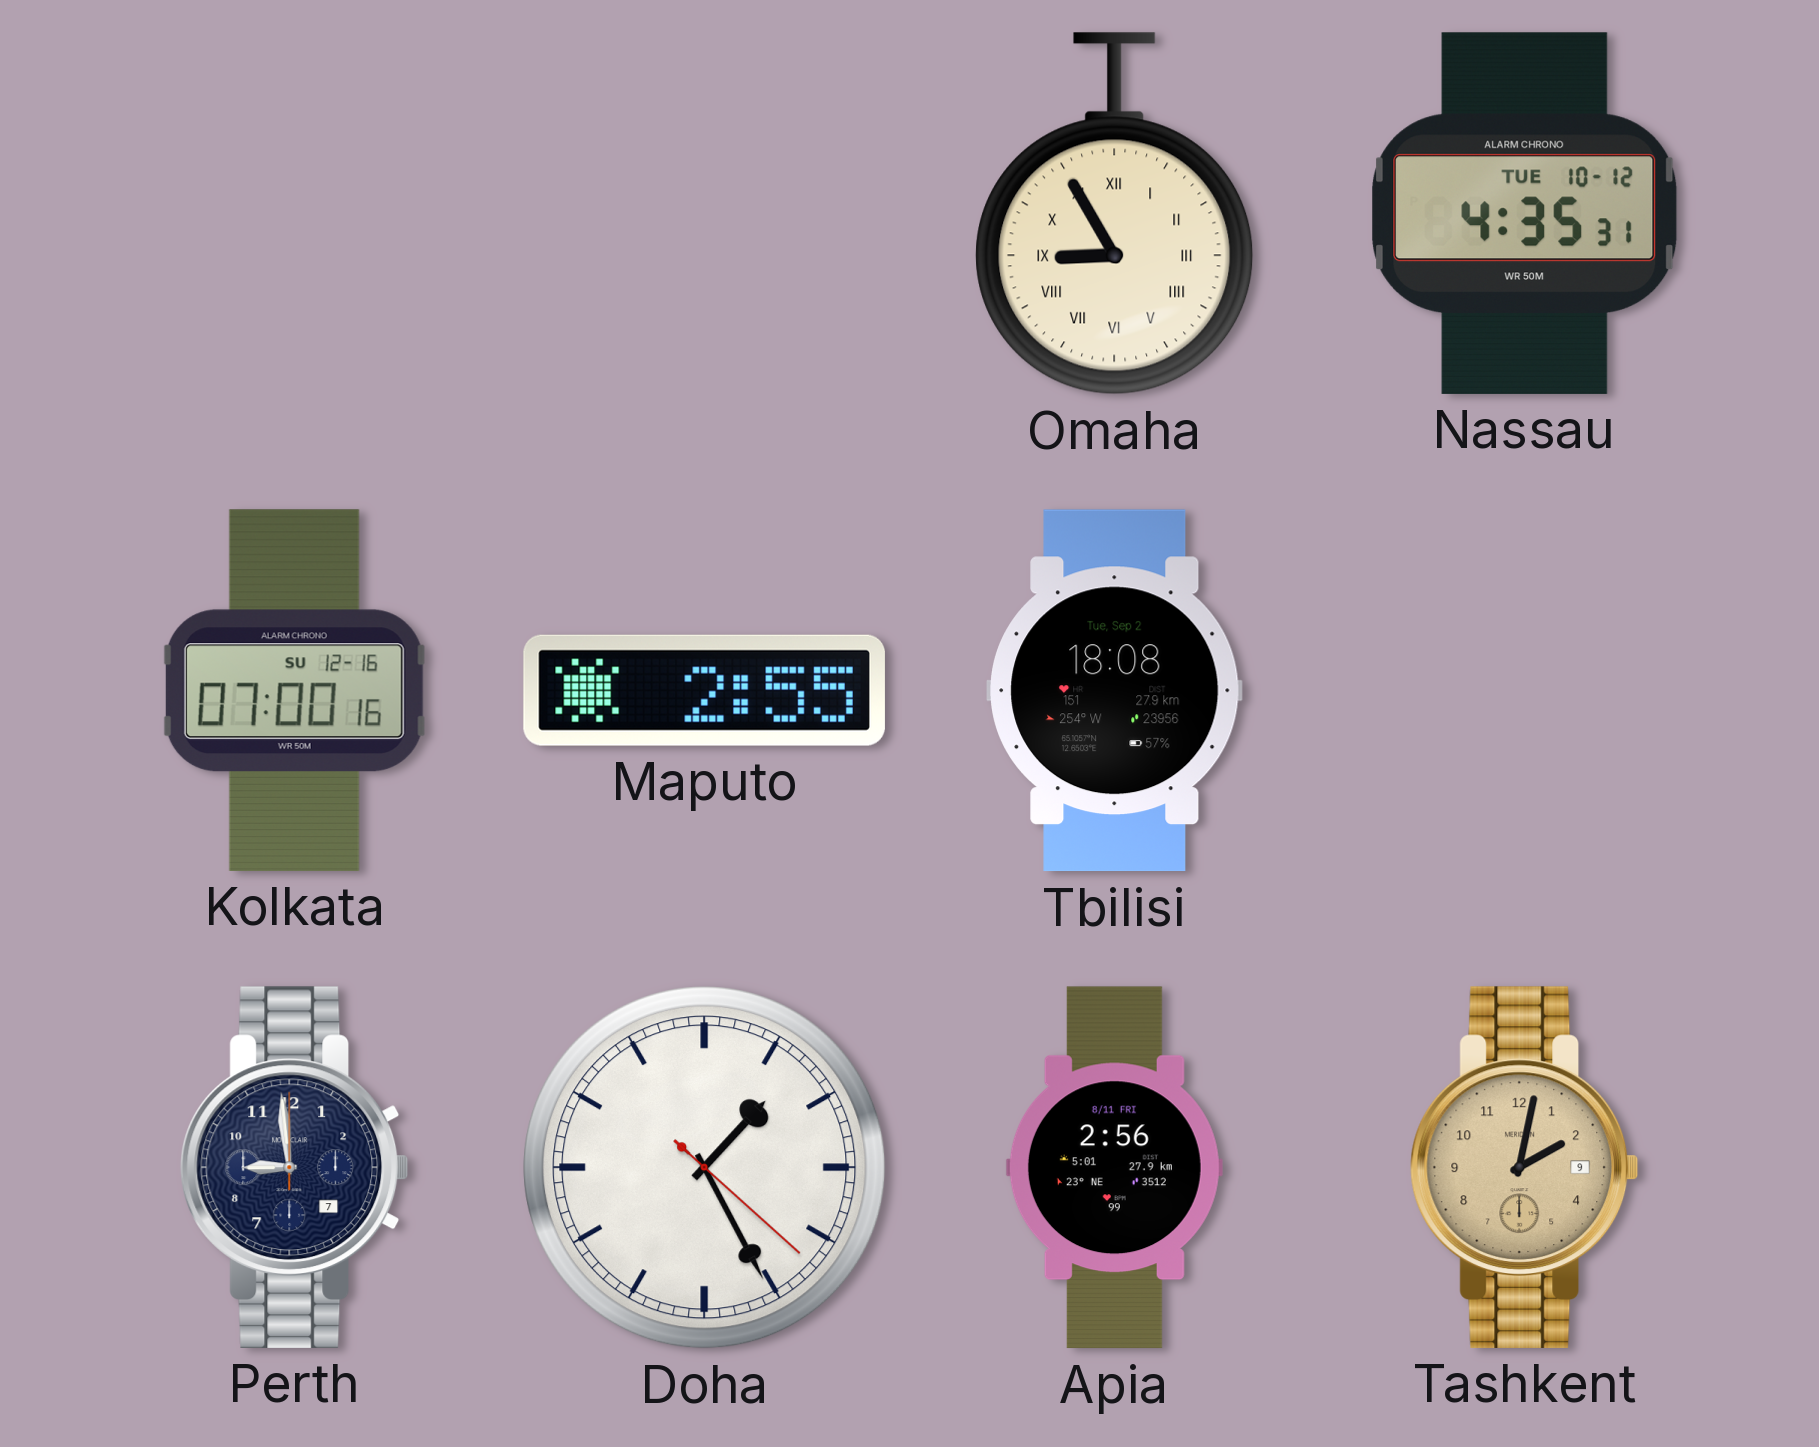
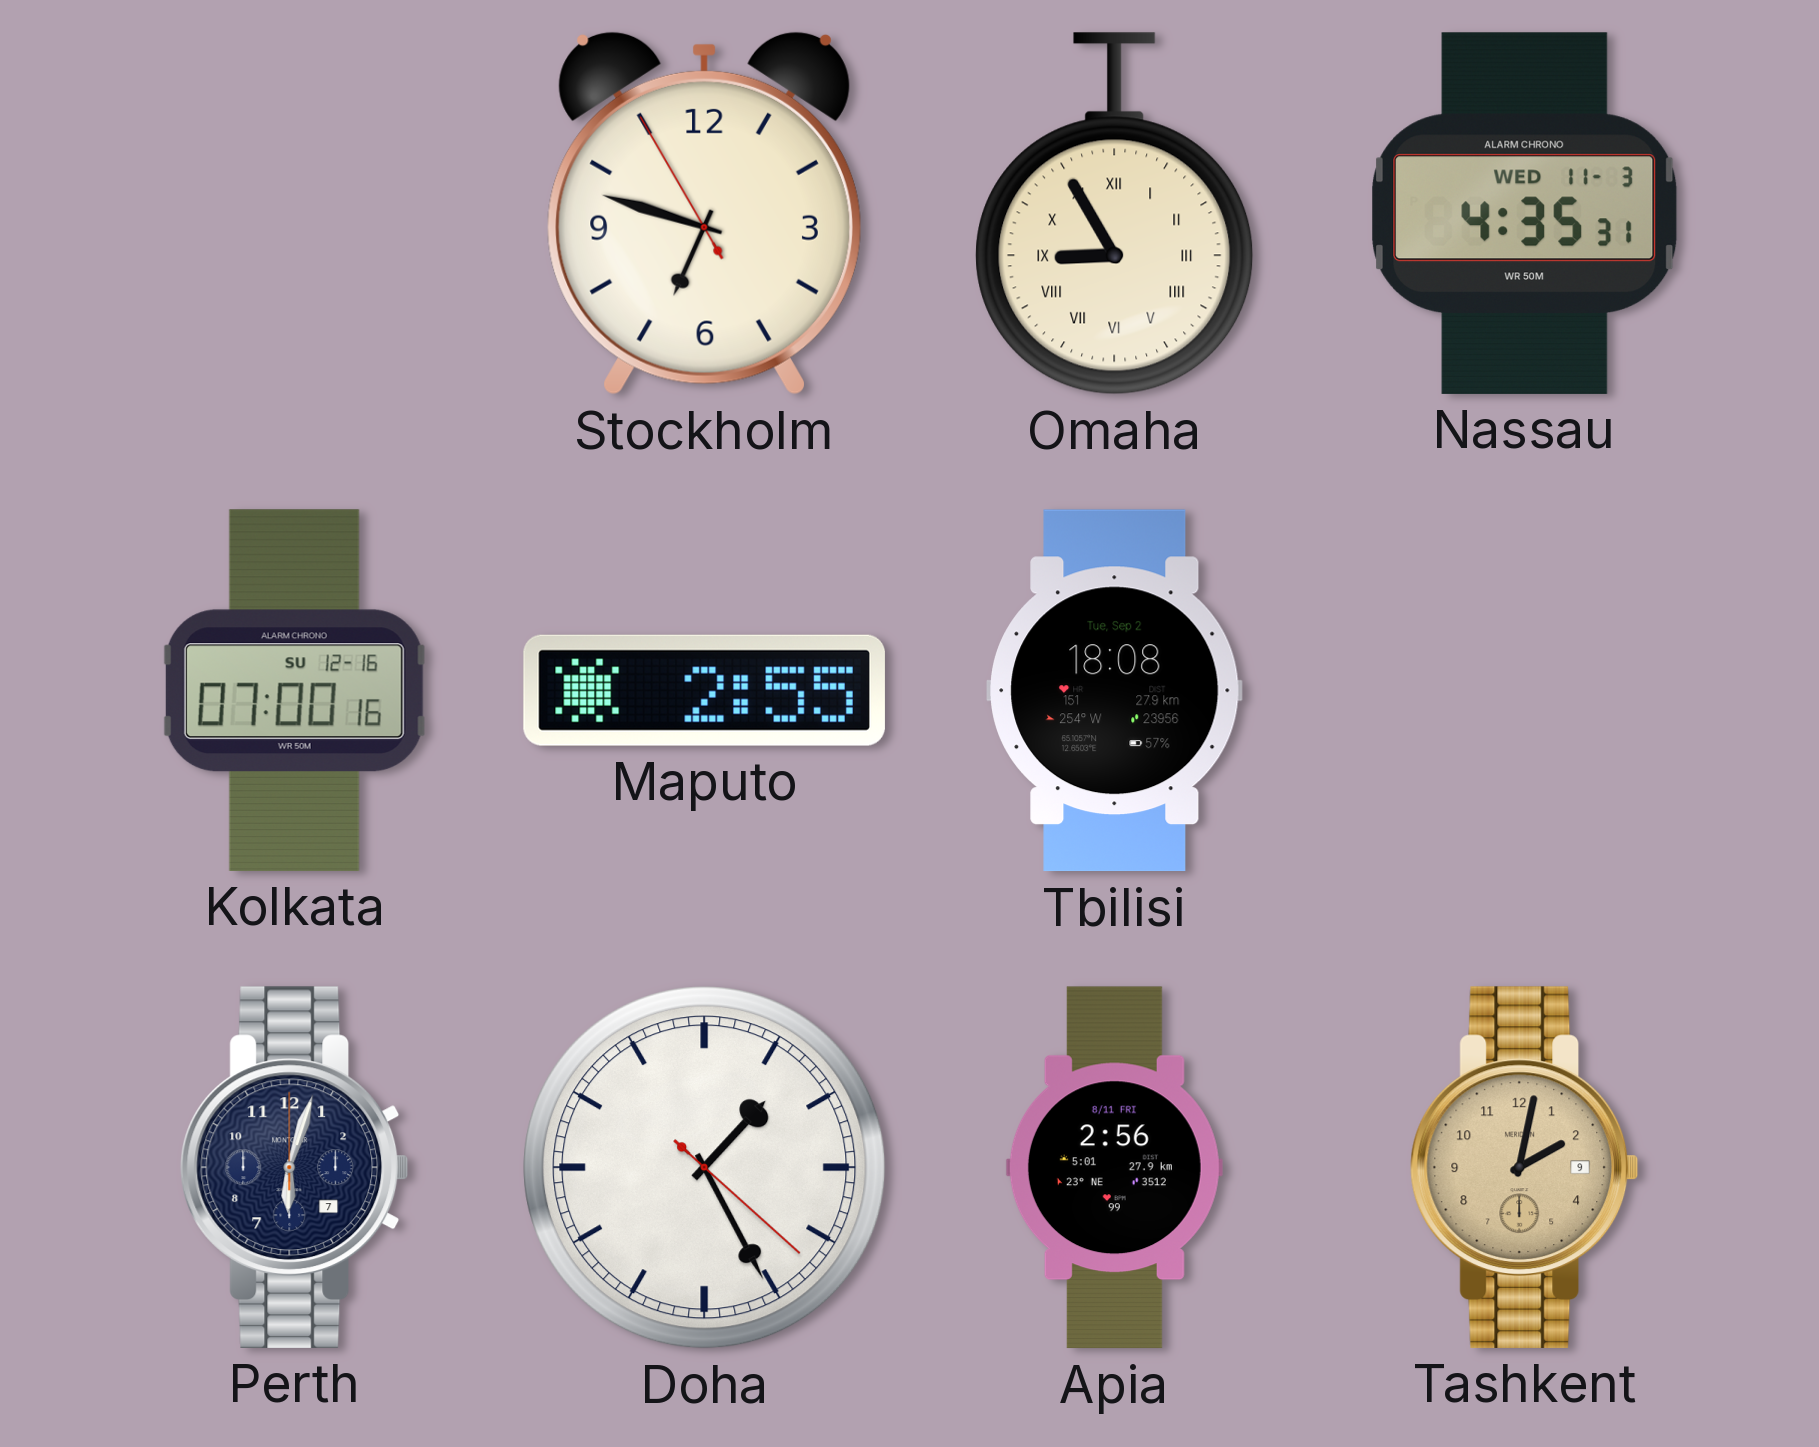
Stockholm: none -> 6:47 (704, 213)
Nassau date: TUE 10-12 -> WED 11-3 (1525, 213)
Perth: 8:59 -> 6:03 (295, 1167)
